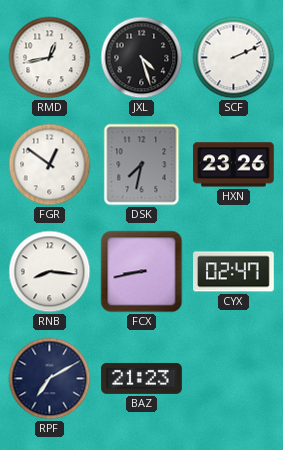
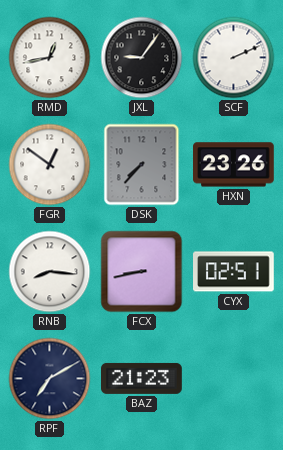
JXL: 4:27 -> 9:06 (142, 58)
DSK: 7:32 -> 7:37 (142, 165)
CYX: 02:47 -> 02:51 (234, 272)
